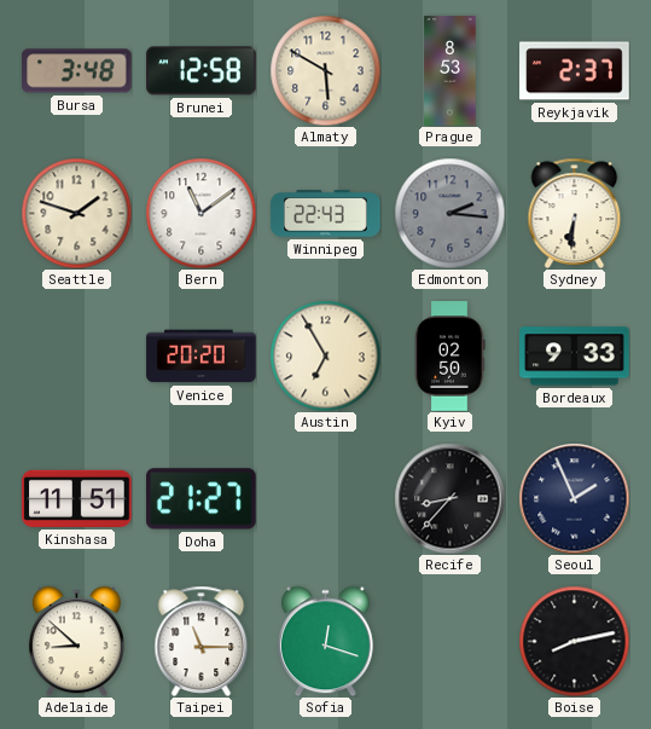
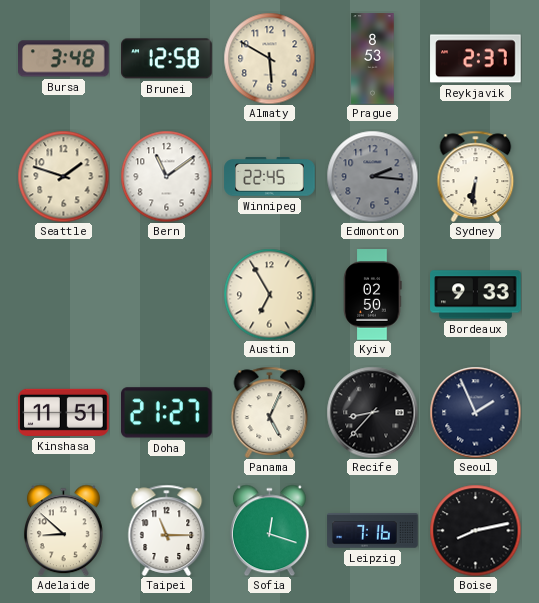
Winnipeg: 22:43 -> 22:45 (270, 177)
Venice: 20:20 -> none (202, 357)
Panama: none -> 5:04 (270, 412)
Leipzig: none -> 7:16 (373, 531)
